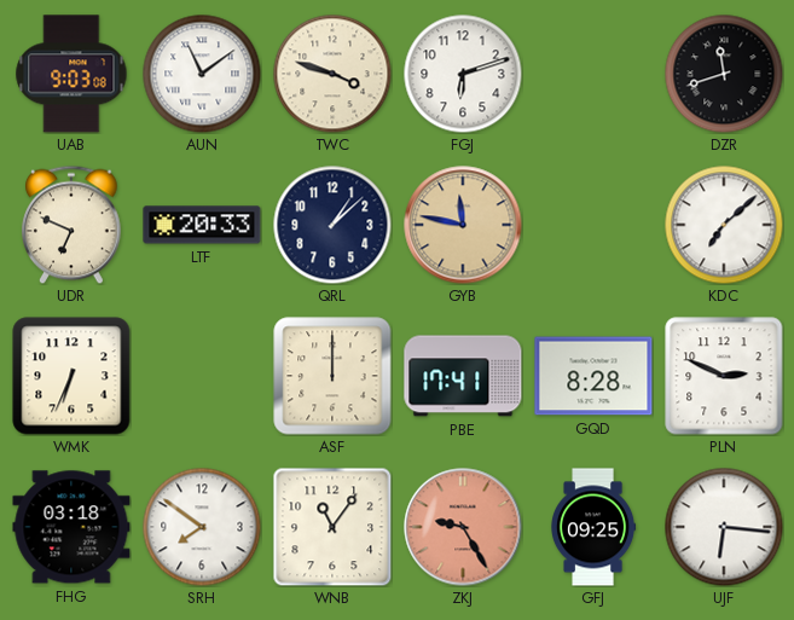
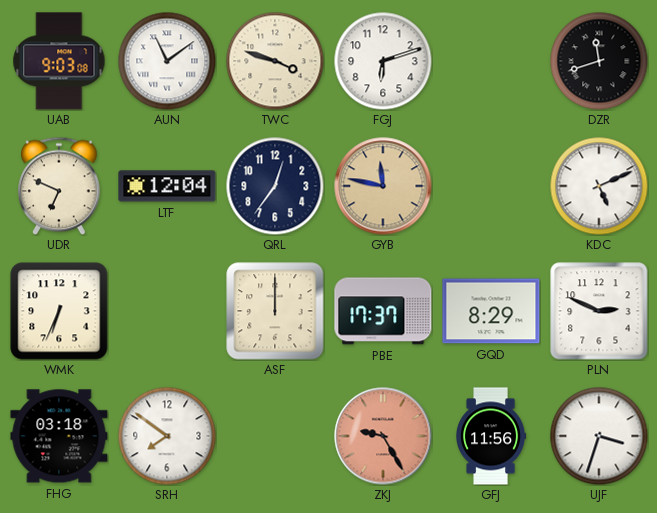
LTF: 20:33 -> 12:04 (167, 186)
QRL: 1:08 -> 12:36 (275, 186)
KDC: 7:08 -> 5:11 (599, 186)
PBE: 17:41 -> 17:37 (383, 311)
GQD: 8:28 -> 8:29 (491, 311)
WNB: 11:06 -> none (332, 527)
GFJ: 09:25 -> 11:56 (492, 436)
UJF: 6:16 -> 3:33 (599, 436)
